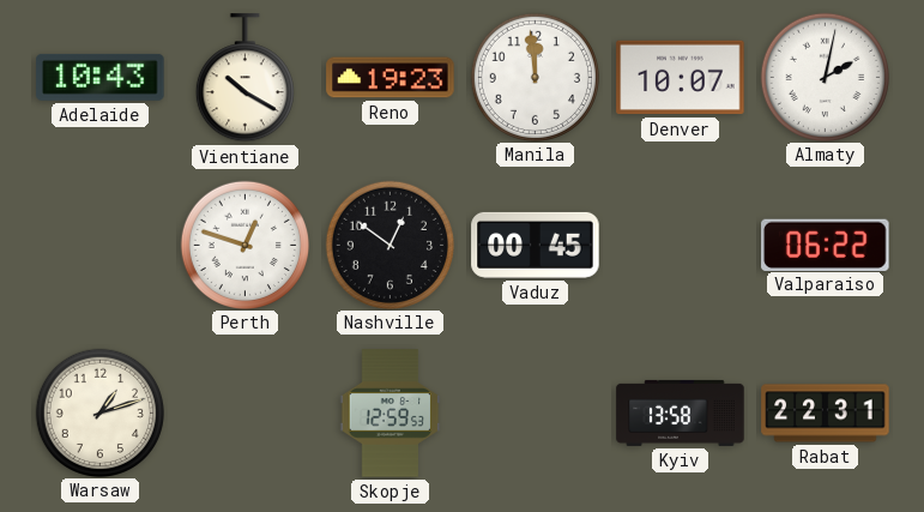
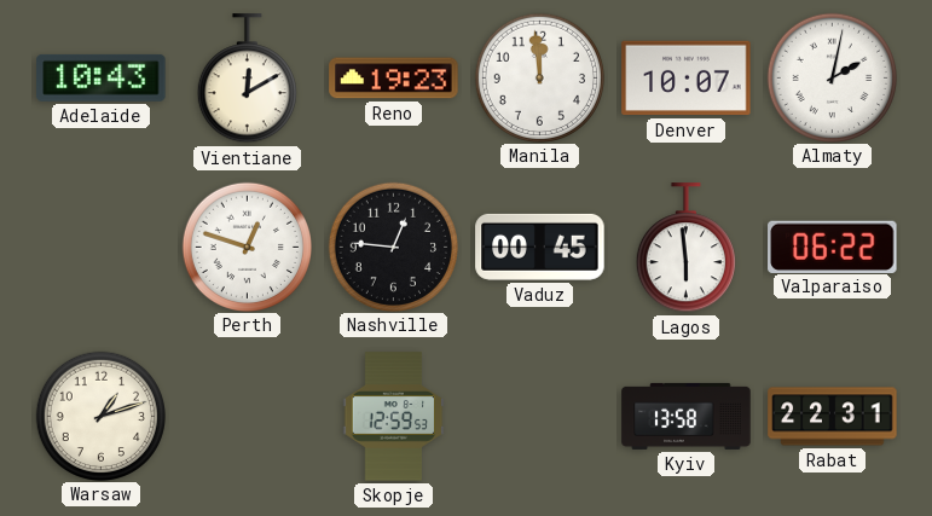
Vientiane: 10:20 -> 12:10 (247, 79)
Nashville: 12:51 -> 12:46 (393, 247)
Lagos: none -> 5:59 (685, 248)
